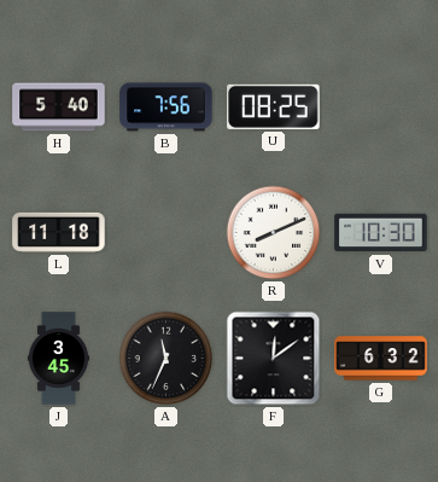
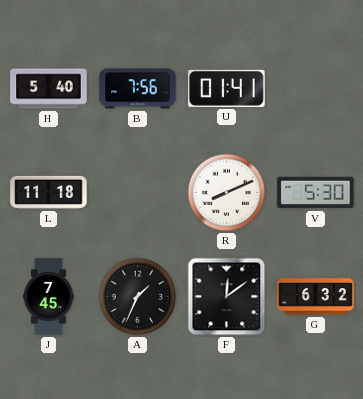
U: 08:25 -> 01:41 (227, 88)
V: 10:30 -> 5:30 (316, 193)
J: 3:45 -> 7:45 (48, 297)
A: 11:34 -> 1:34 (138, 297)
